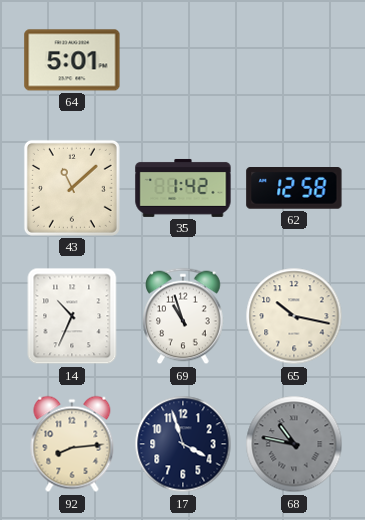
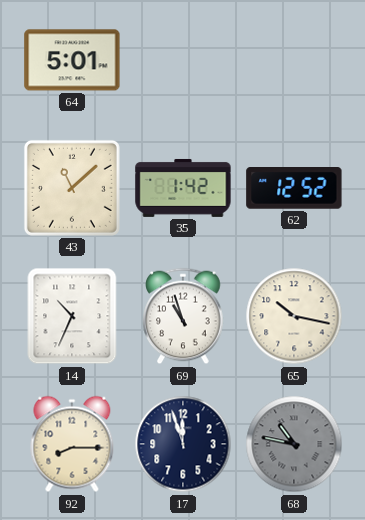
62: 12:58 -> 12:52 (294, 189)
92: 8:14 -> 8:15 (72, 444)
17: 3:57 -> 11:57 (183, 444)
